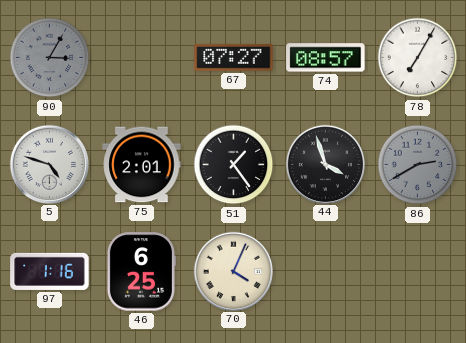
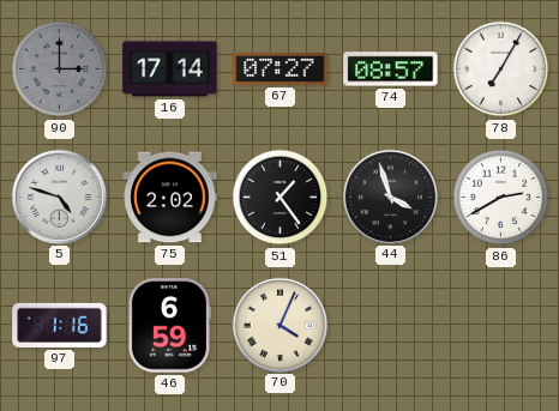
90: 3:05 -> 3:00 (60, 69)
16: none -> 17:14 (170, 69)
75: 2:01 -> 2:02 (170, 198)
86 dial: grey -> white (501, 198)
46: 6:25 -> 6:59 (169, 326)
